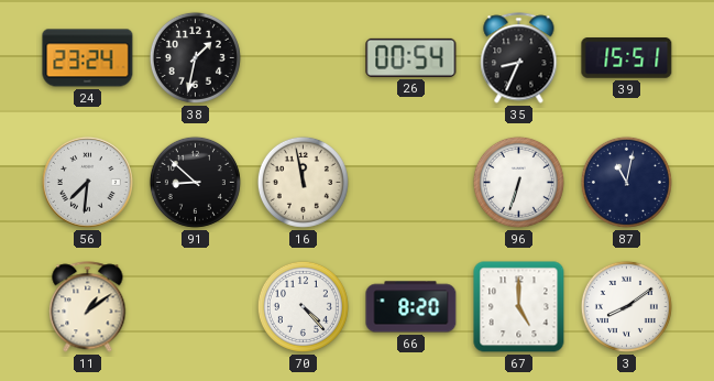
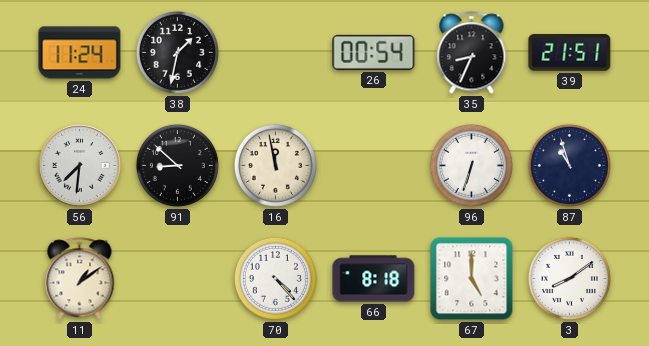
24: 23:24 -> 11:24 (80, 53)
39: 15:51 -> 21:51 (570, 53)
87: 11:02 -> 10:57 (569, 165)
66: 8:20 -> 8:18 (374, 279)
